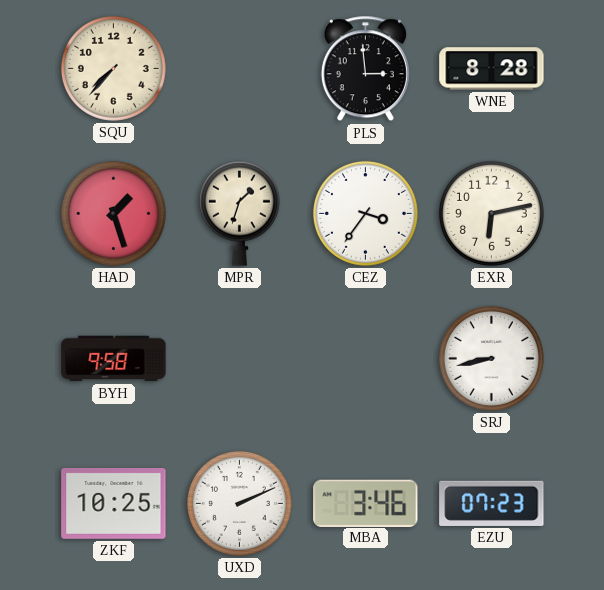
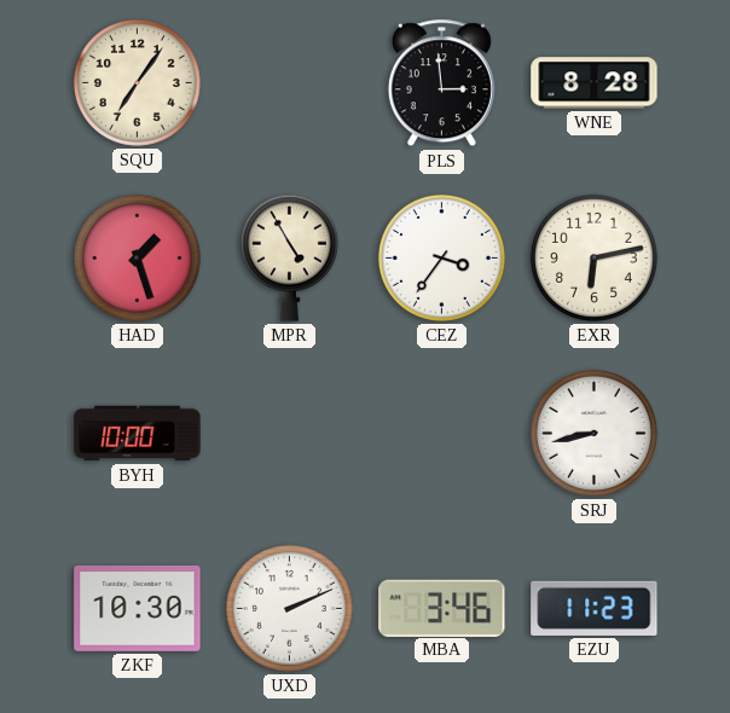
SQU: 7:37 -> 7:06 (137, 82)
MPR: 1:33 -> 4:55 (289, 257)
BYH: 9:58 -> 10:00 (138, 434)
ZKF: 10:25 -> 10:30 (138, 608)
EZU: 07:23 -> 11:23 (595, 608)
